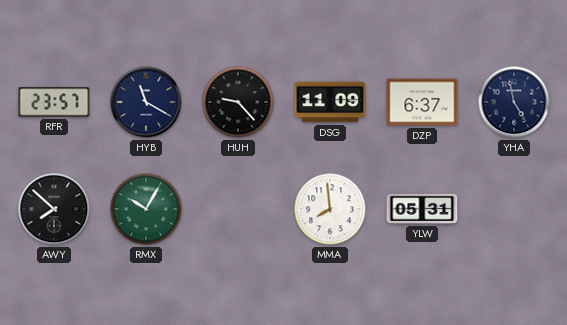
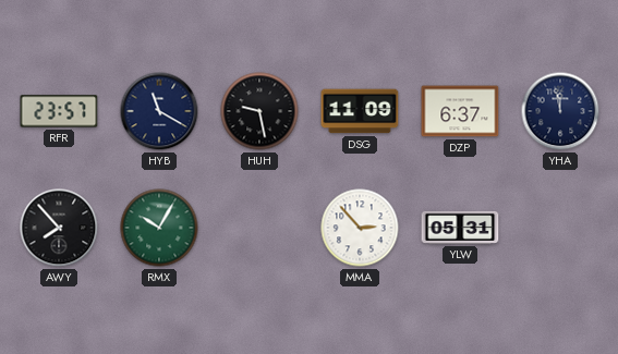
HUH: 9:23 -> 9:28 (259, 111)
YHA: 4:58 -> 11:58 (560, 111)
AWY: 7:52 -> 7:53 (59, 228)
MMA: 7:59 -> 2:53 (360, 228)
